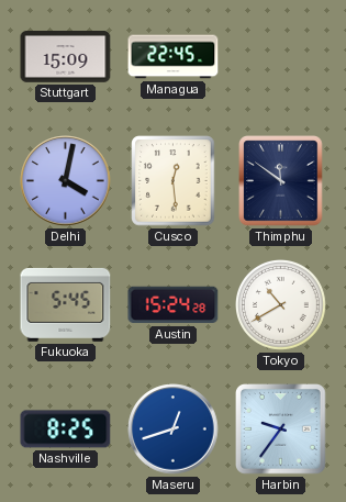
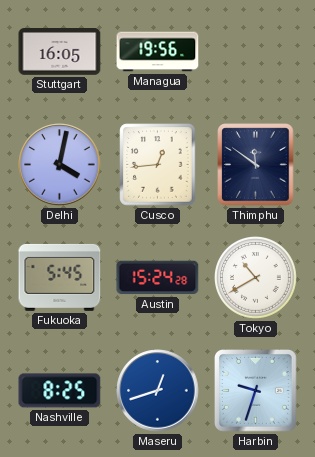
Stuttgart: 15:09 -> 16:05 (60, 52)
Managua: 22:45 -> 19:56 (158, 52)
Cusco: 12:29 -> 12:44 (158, 165)
Harbin: 9:36 -> 9:33 (256, 391)
